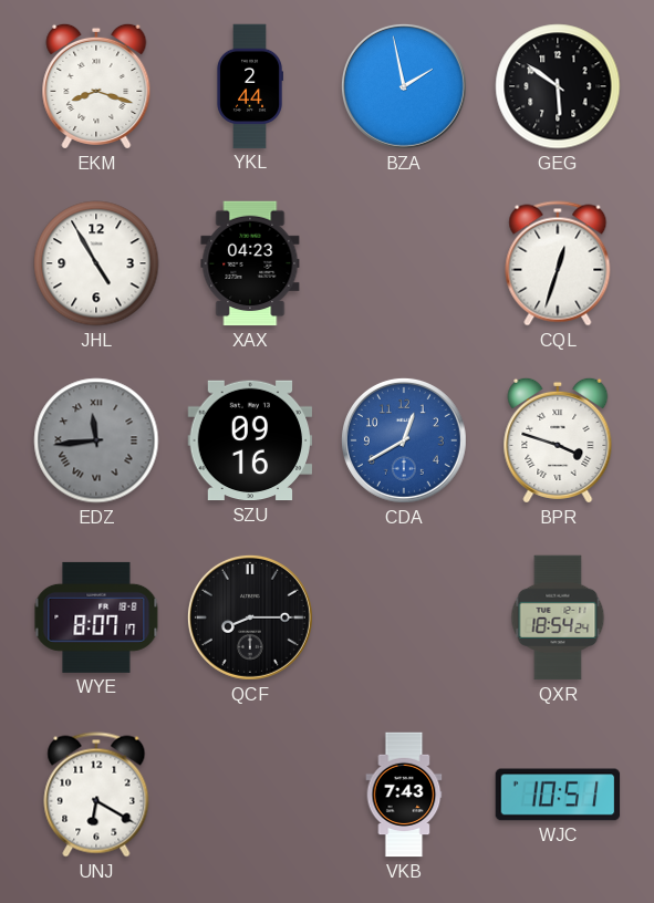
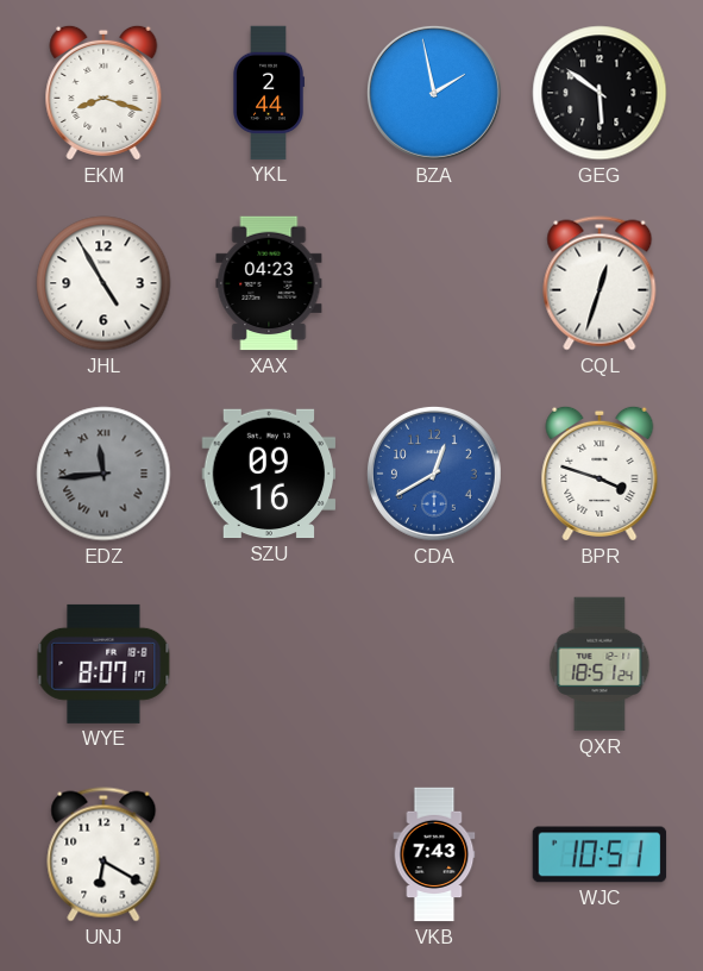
QCF: 8:15 -> none (250, 617)
QXR: 18:54 -> 18:51 (600, 664)
